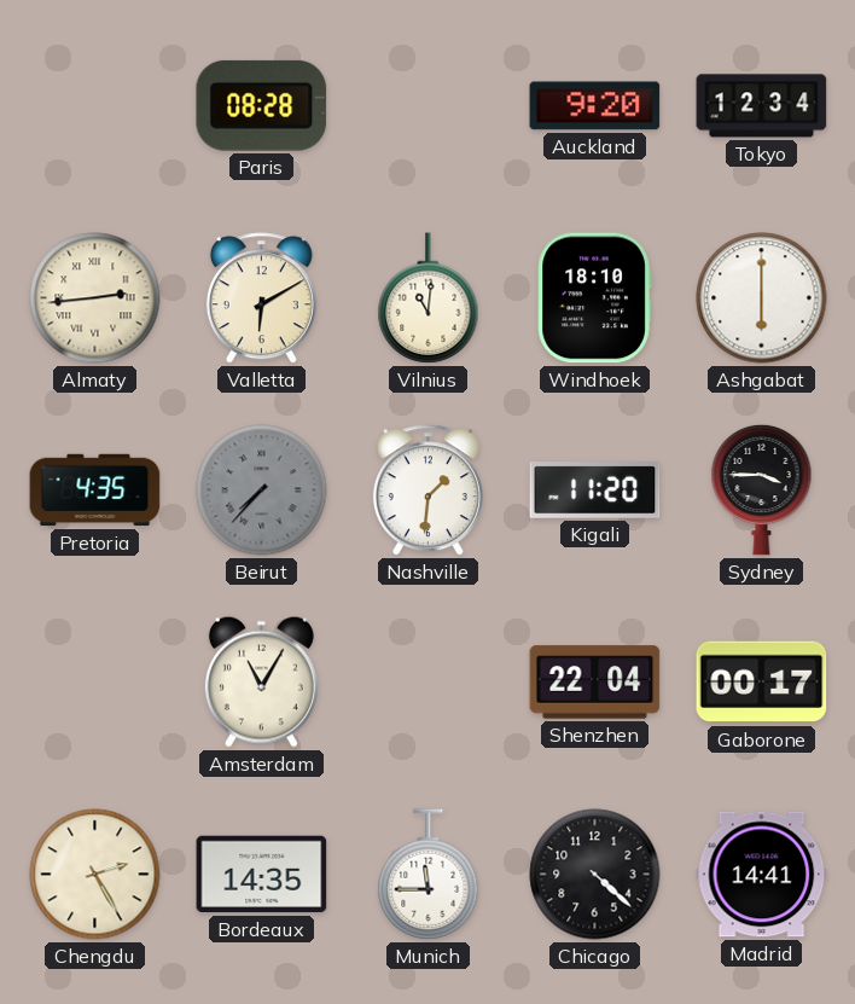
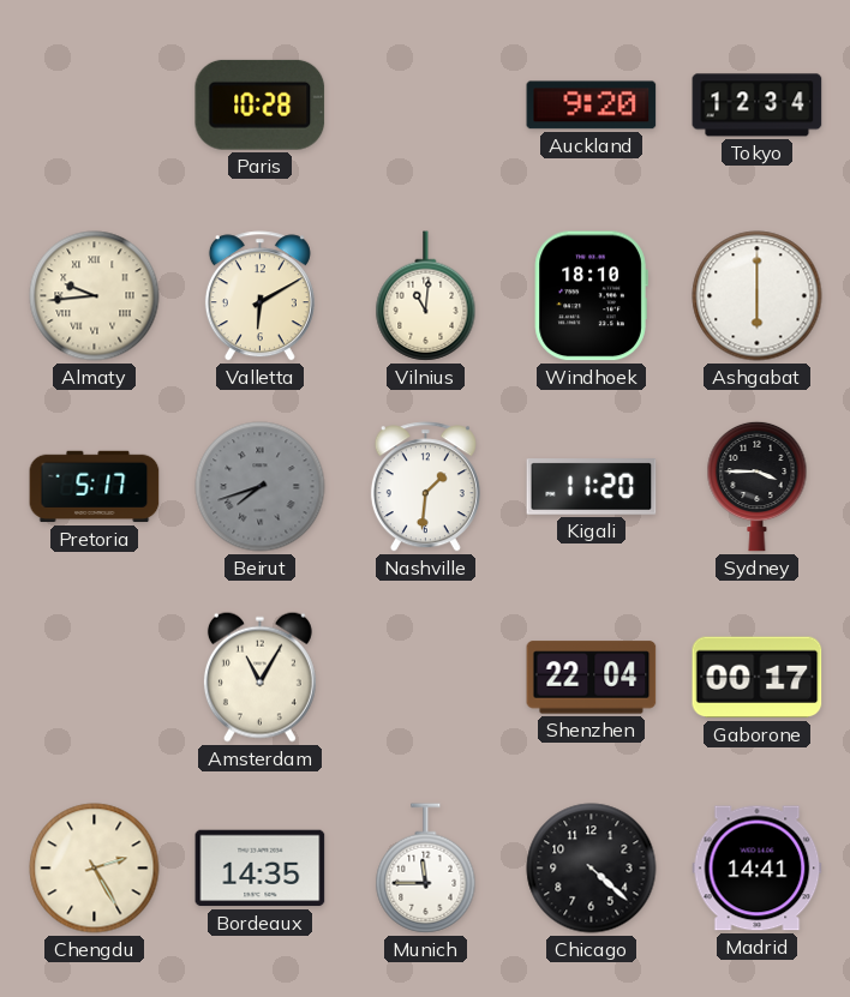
Paris: 08:28 -> 10:28 (261, 104)
Almaty: 2:44 -> 9:44 (95, 296)
Pretoria: 4:35 -> 5:17 (95, 487)
Beirut: 7:37 -> 7:42 (261, 487)
